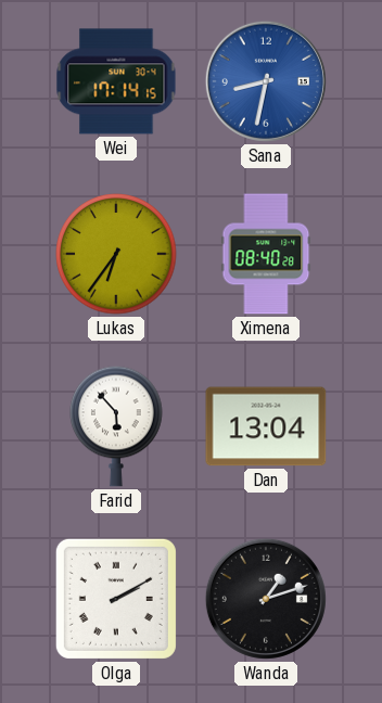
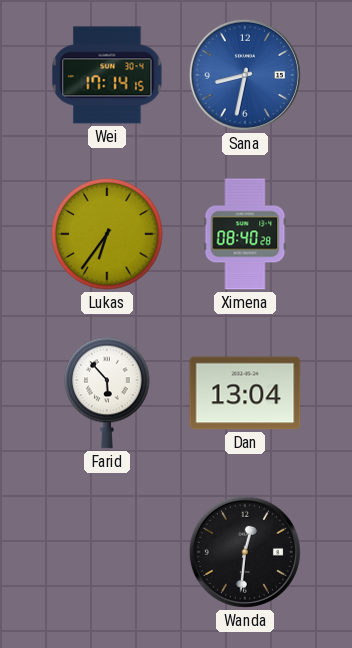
Olga: 2:10 -> none (116, 599)
Wanda: 1:12 -> 12:31 (245, 552)
